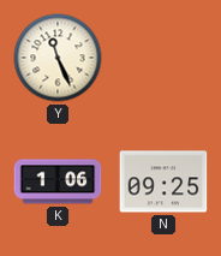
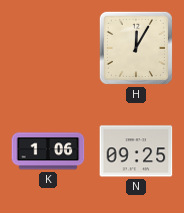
Y: 11:26 -> none (58, 58)
H: none -> 12:05 (136, 48)
